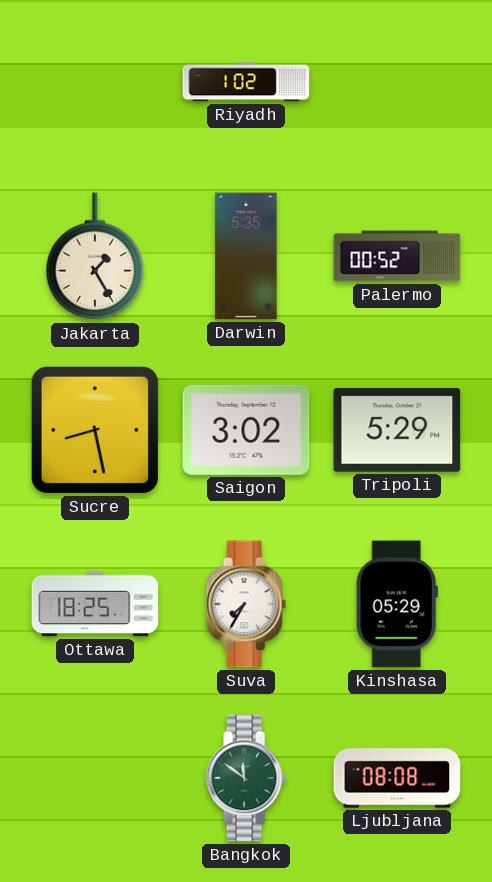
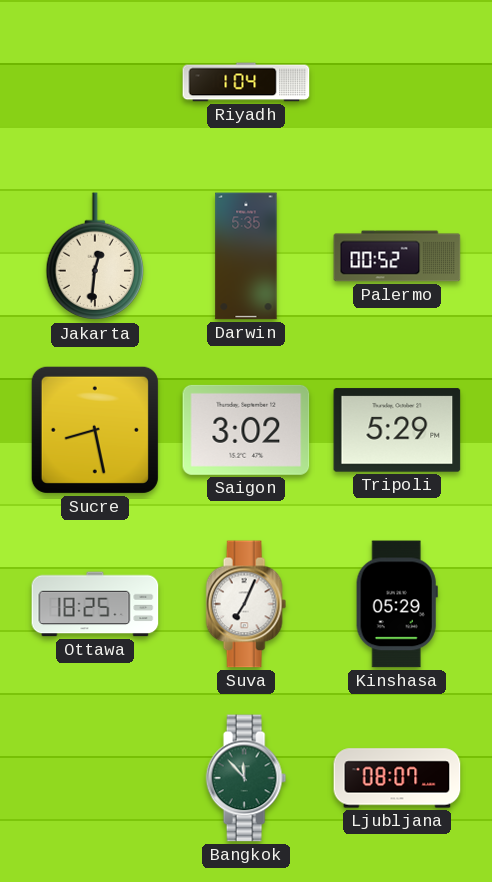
Riyadh: 1:02 -> 1:04 (246, 82)
Jakarta: 1:25 -> 12:31 (95, 257)
Suva: 7:35 -> 7:04 (246, 604)
Bangkok: 11:51 -> 11:53 (246, 778)
Ljubljana: 08:08 -> 08:07 (397, 778)
